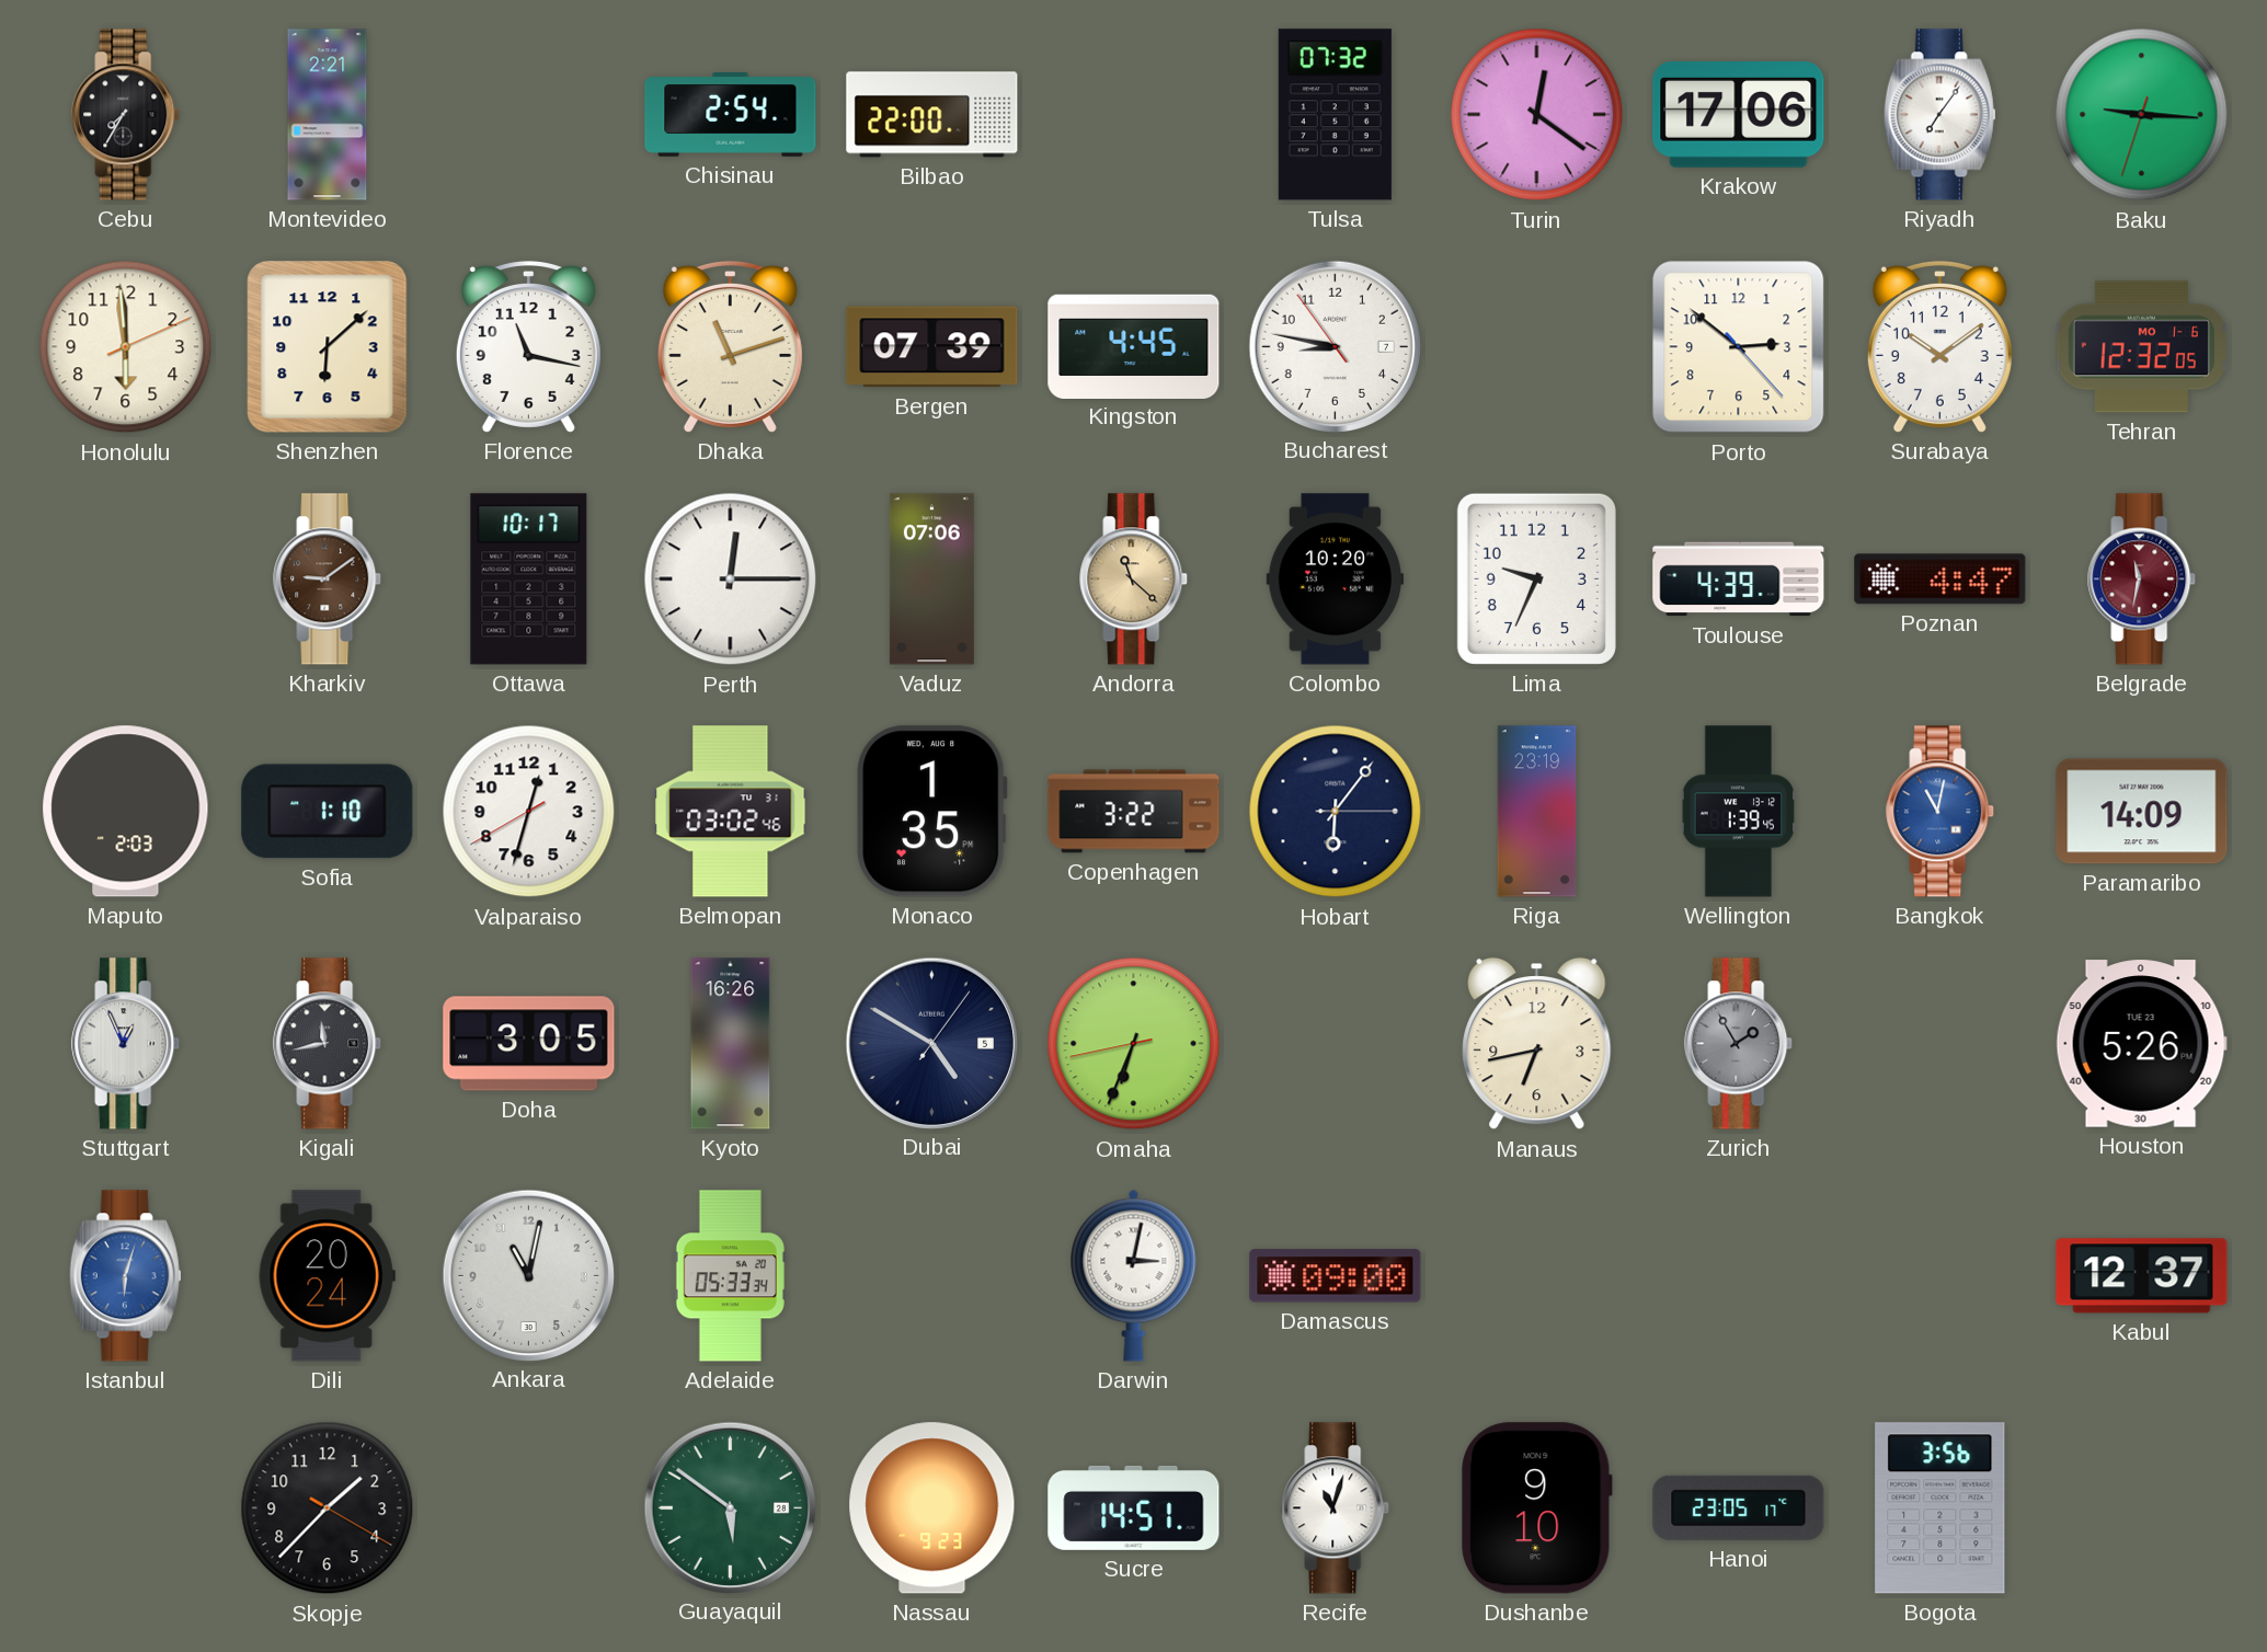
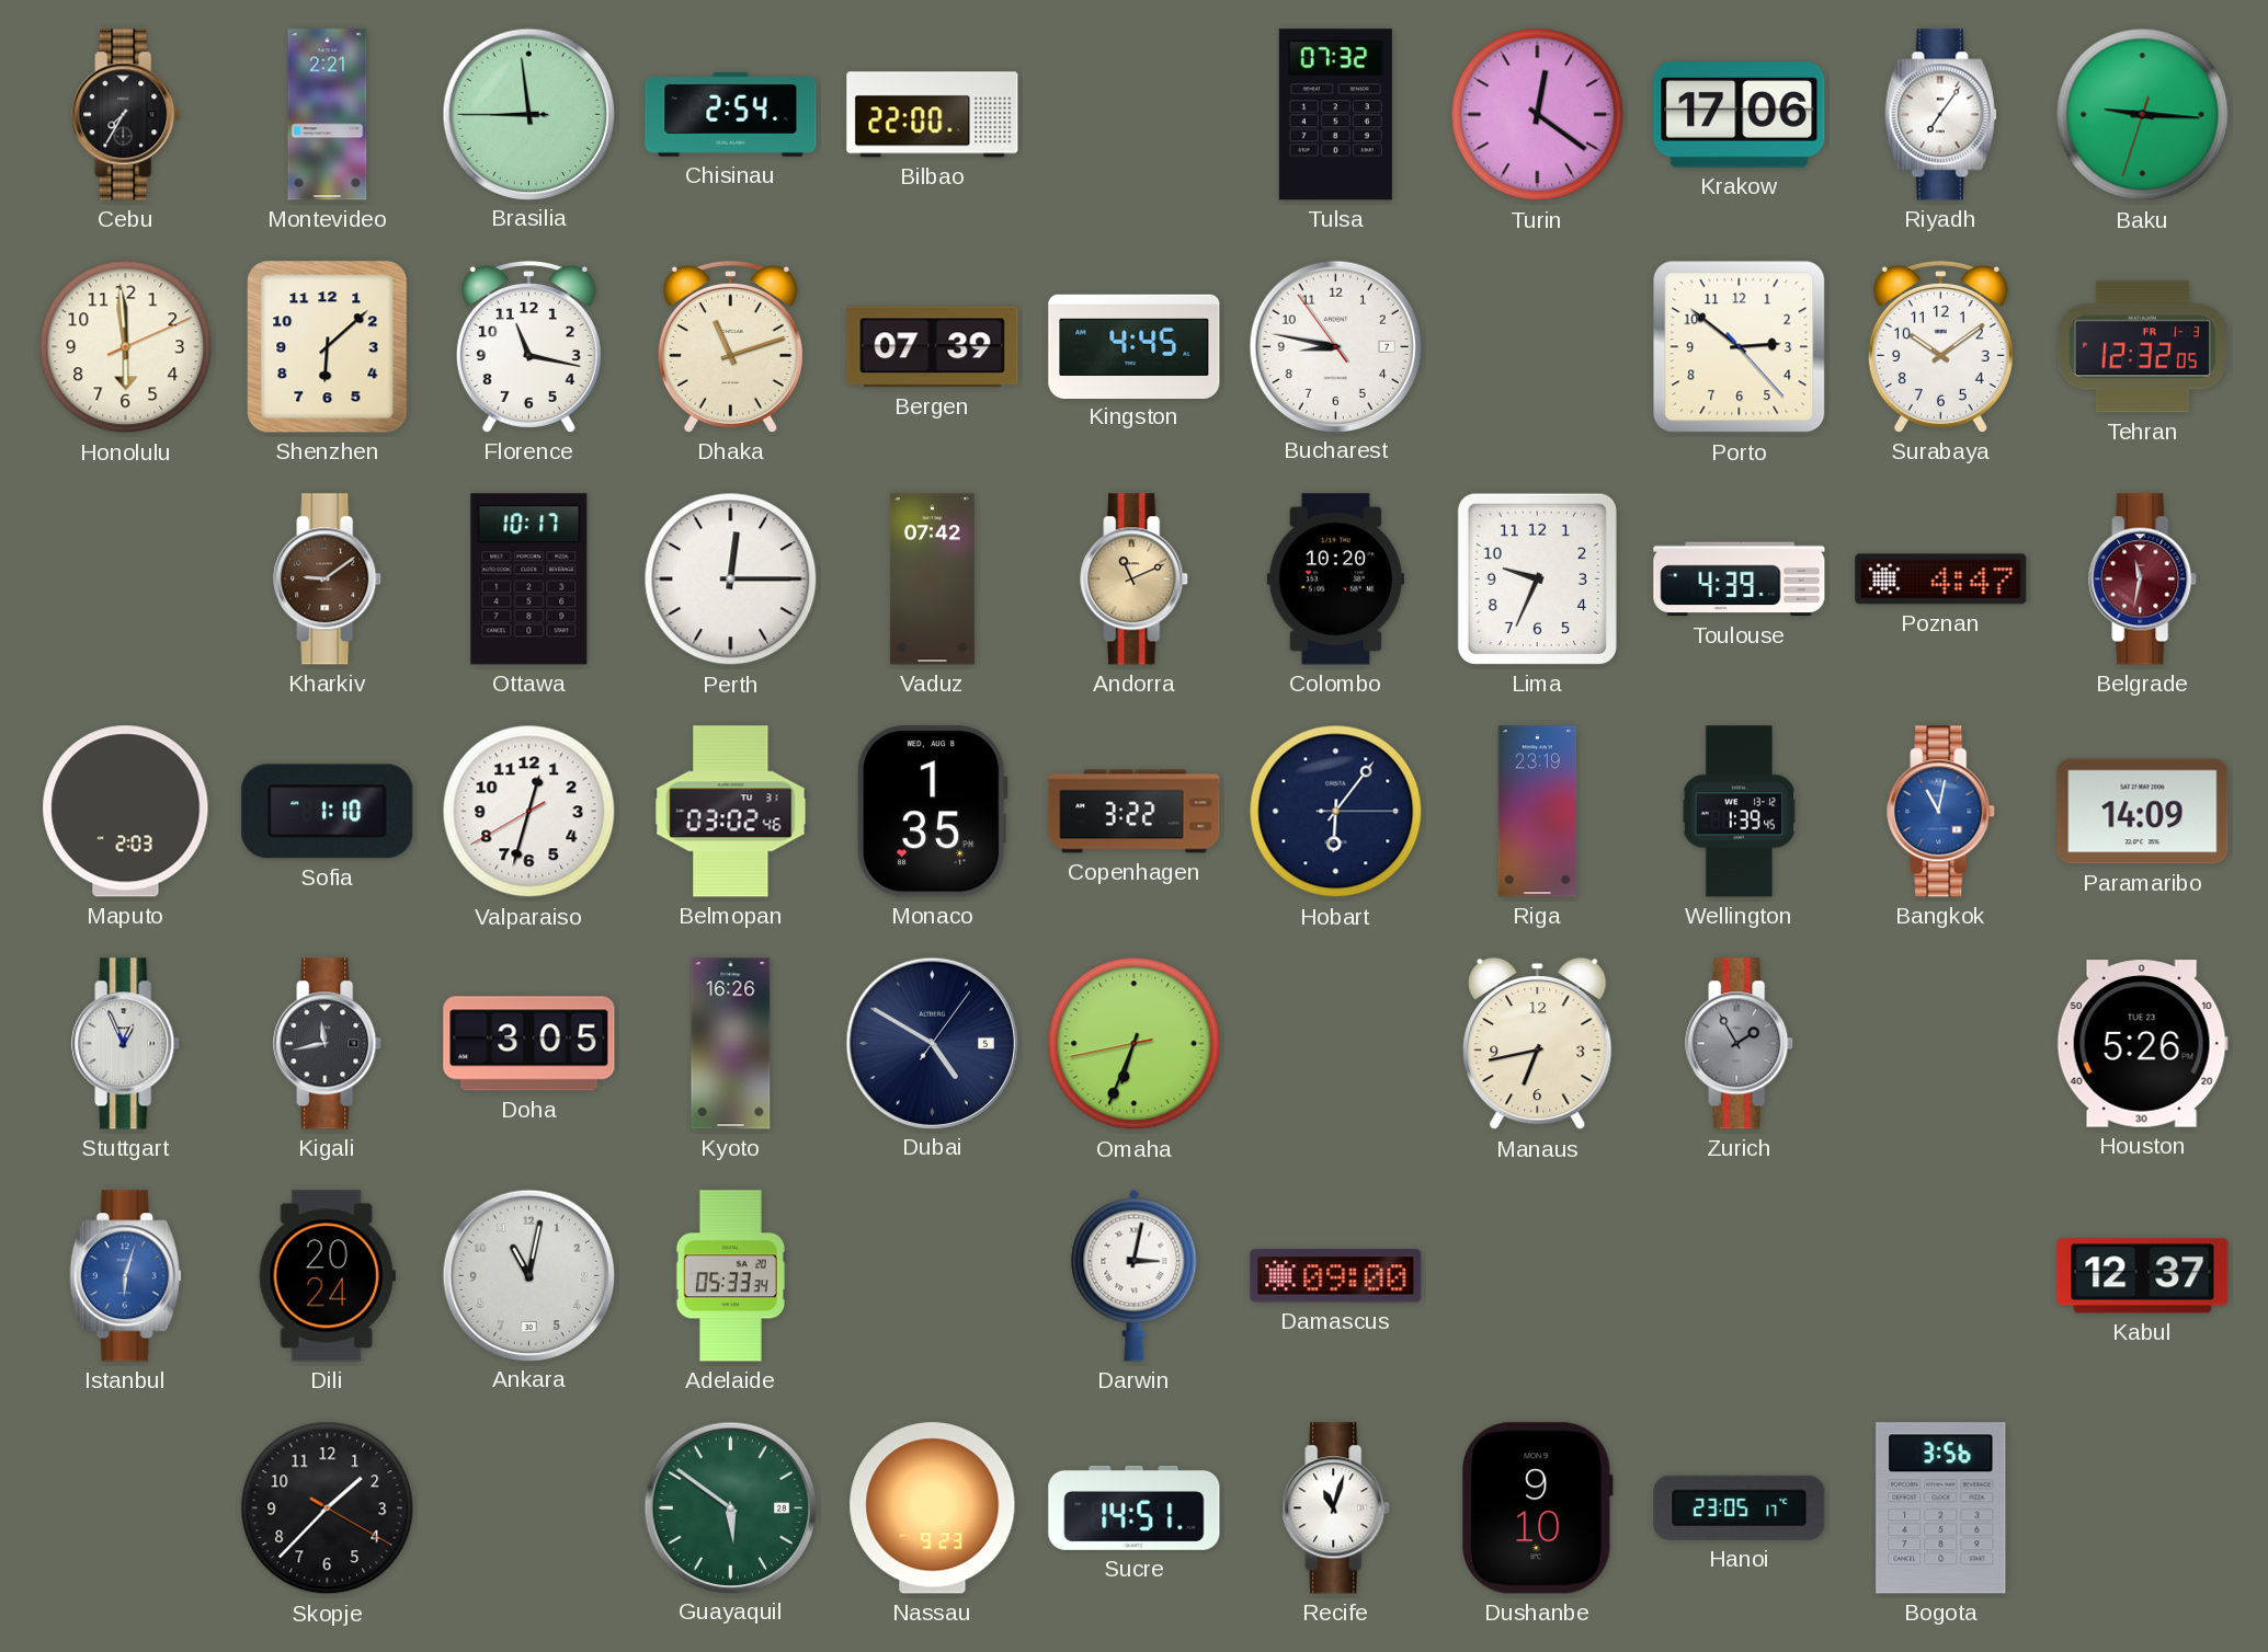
Brasilia: none -> 8:58 (528, 114)
Tehran date: MO 1-6 -> FR 1-3 (2142, 347)
Vaduz: 07:06 -> 07:42 (932, 580)
Andorra: 11:22 -> 11:11 (1135, 580)
